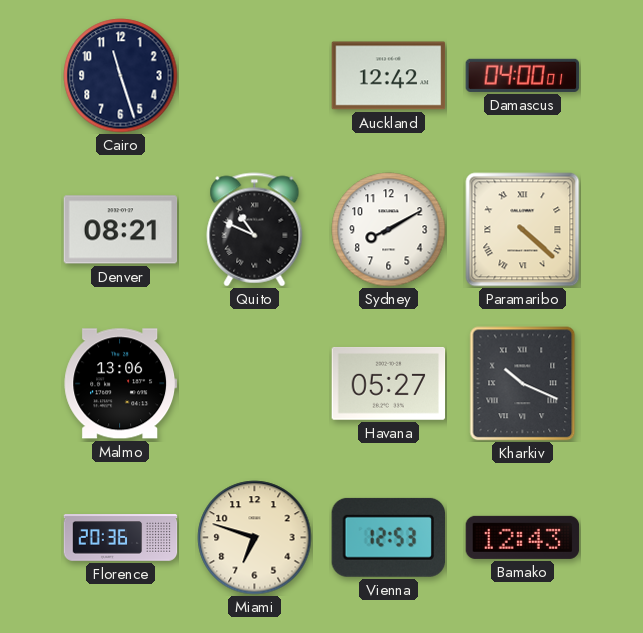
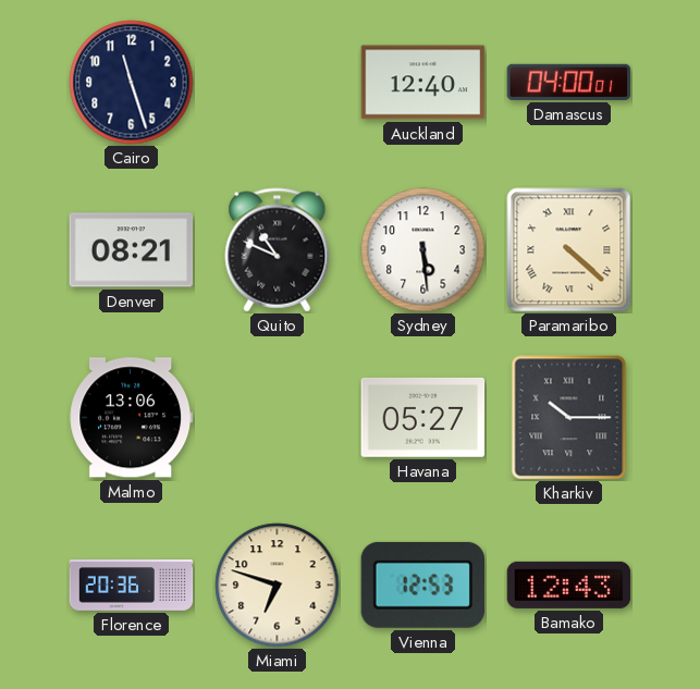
Auckland: 12:42 -> 12:40 (423, 83)
Sydney: 8:10 -> 5:29 (423, 250)
Kharkiv: 10:19 -> 10:15 (569, 418)
